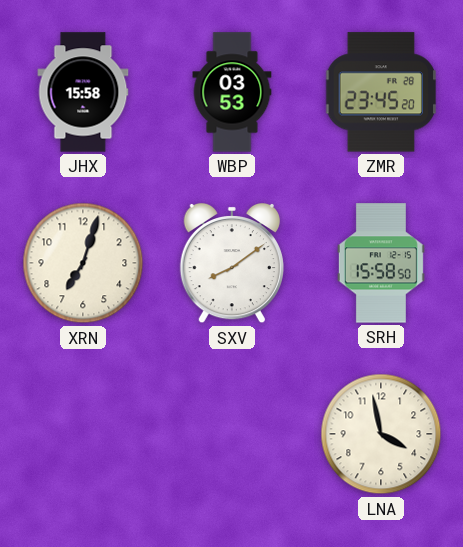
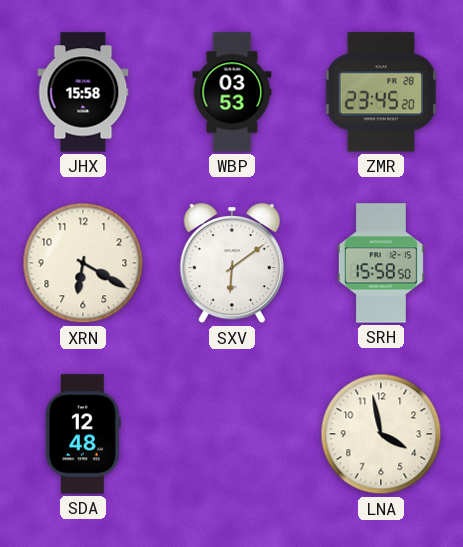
XRN: 7:03 -> 6:20 (83, 263)
SXV: 8:09 -> 6:09 (232, 263)
SDA: none -> 12:48 (83, 434)
